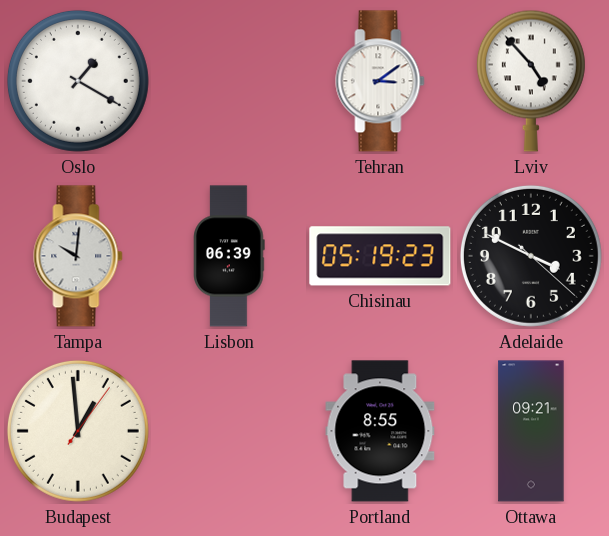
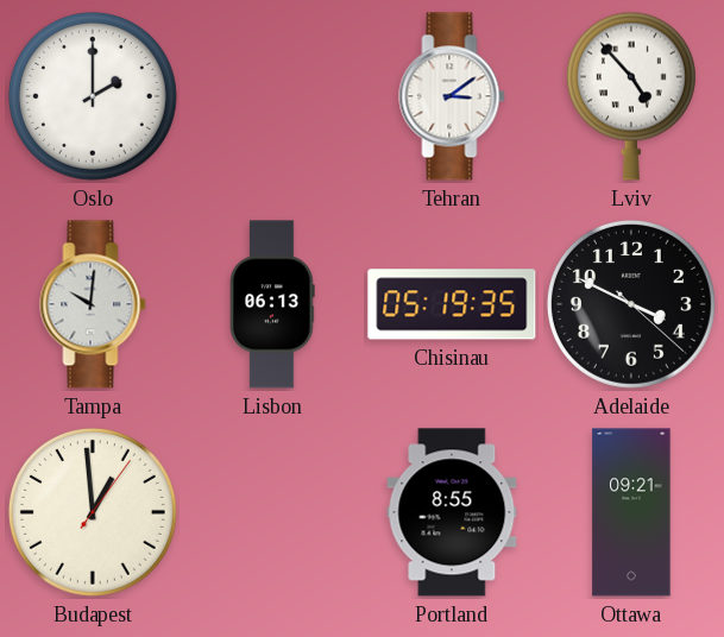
Oslo: 1:20 -> 2:00 (93, 96)
Lisbon: 06:39 -> 06:13 (272, 304)
Chisinau: 05:19:23 -> 05:19:35 (452, 304)
